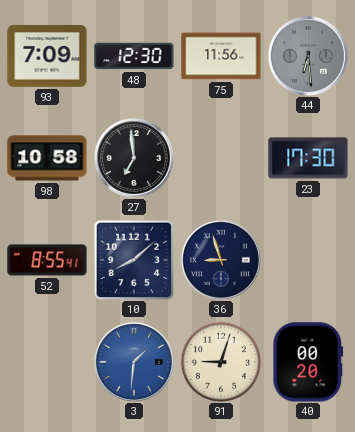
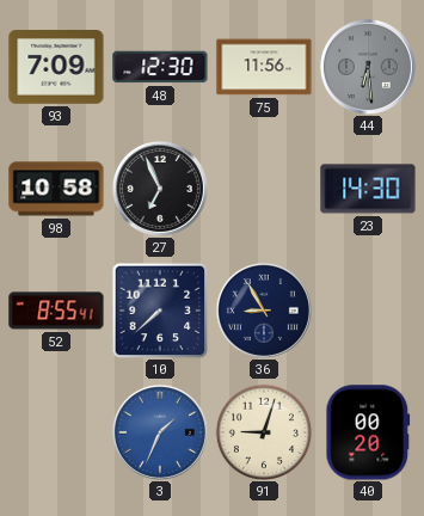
27: 6:59 -> 6:56 (160, 189)
23: 17:30 -> 14:30 (368, 189)
10: 8:08 -> 7:38 (160, 311)
36: 8:57 -> 8:55 (264, 311)
3: 1:31 -> 1:34 (160, 432)
